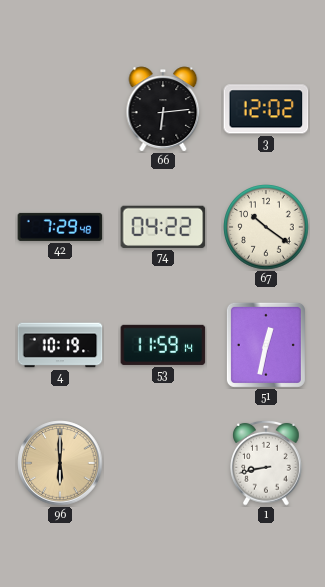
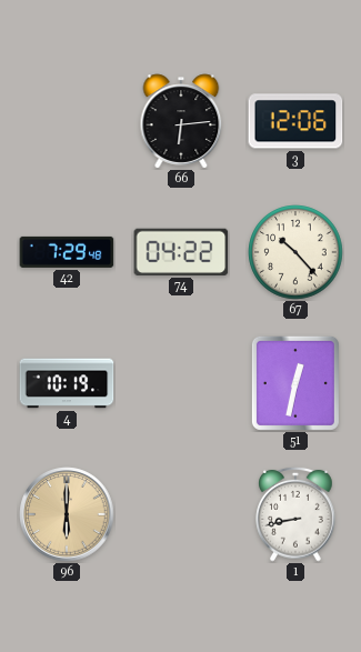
3: 12:02 -> 12:06 (295, 121)
67: 10:21 -> 10:23 (295, 252)
53: 11:59 -> none (163, 345)
